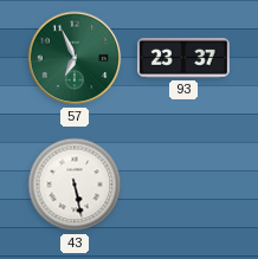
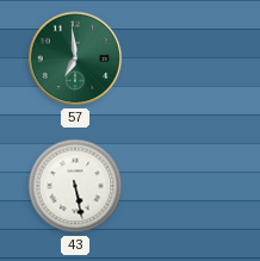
57: 6:56 -> 6:59 (75, 58)
93: 23:37 -> none (183, 59)
